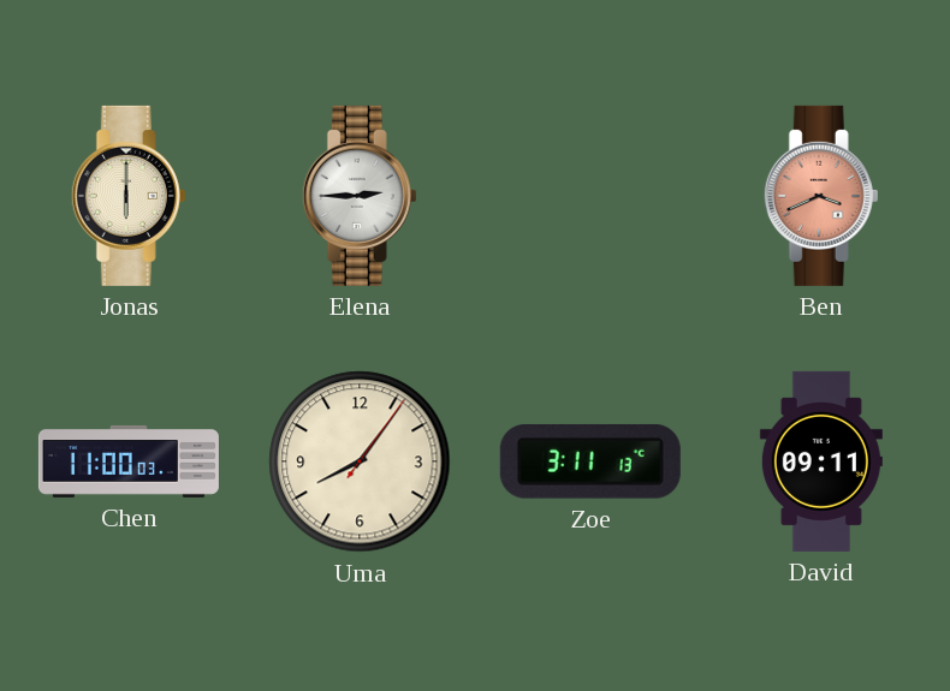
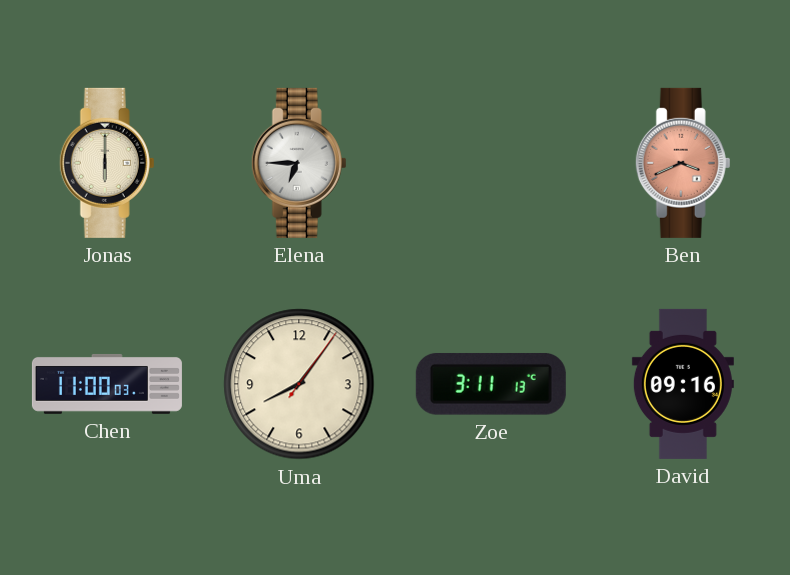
Elena: 2:45 -> 6:45 (299, 163)
David: 09:11 -> 09:16 (683, 384)
